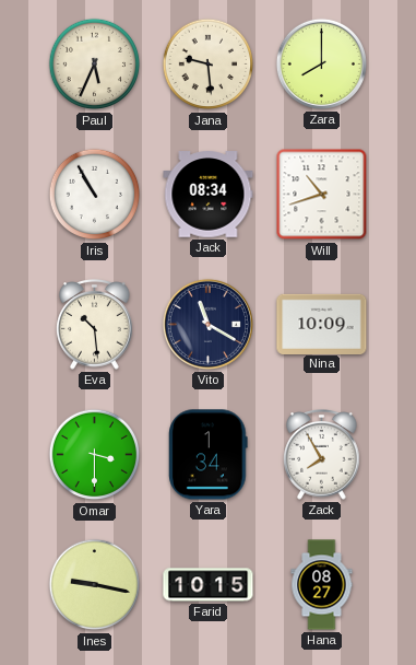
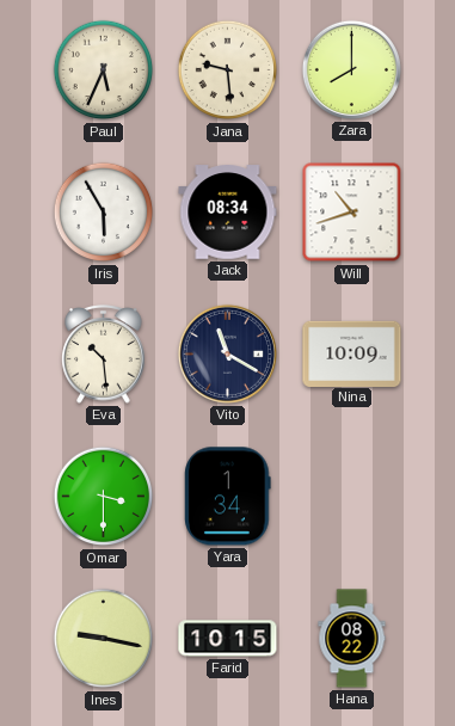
Iris: 10:55 -> 5:55 (104, 213)
Zack: 7:55 -> none (322, 455)
Hana: 08:27 -> 08:22 (352, 639)
